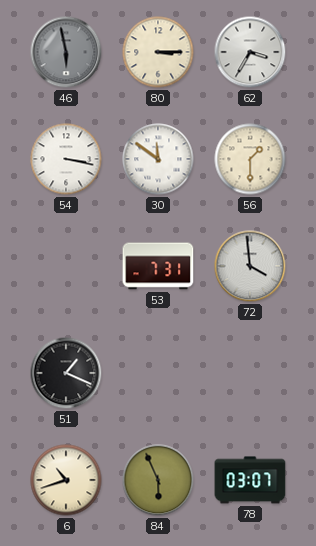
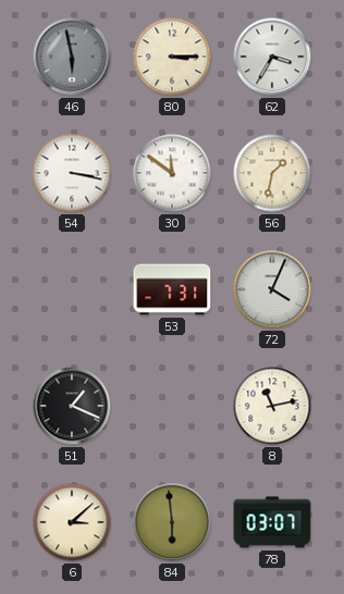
56: 1:30 -> 1:32 (272, 173)
72: 3:59 -> 4:04 (272, 289)
8: none -> 11:13 (272, 406)
6: 10:42 -> 3:08 (72, 522)
84: 5:56 -> 5:59 (172, 522)
